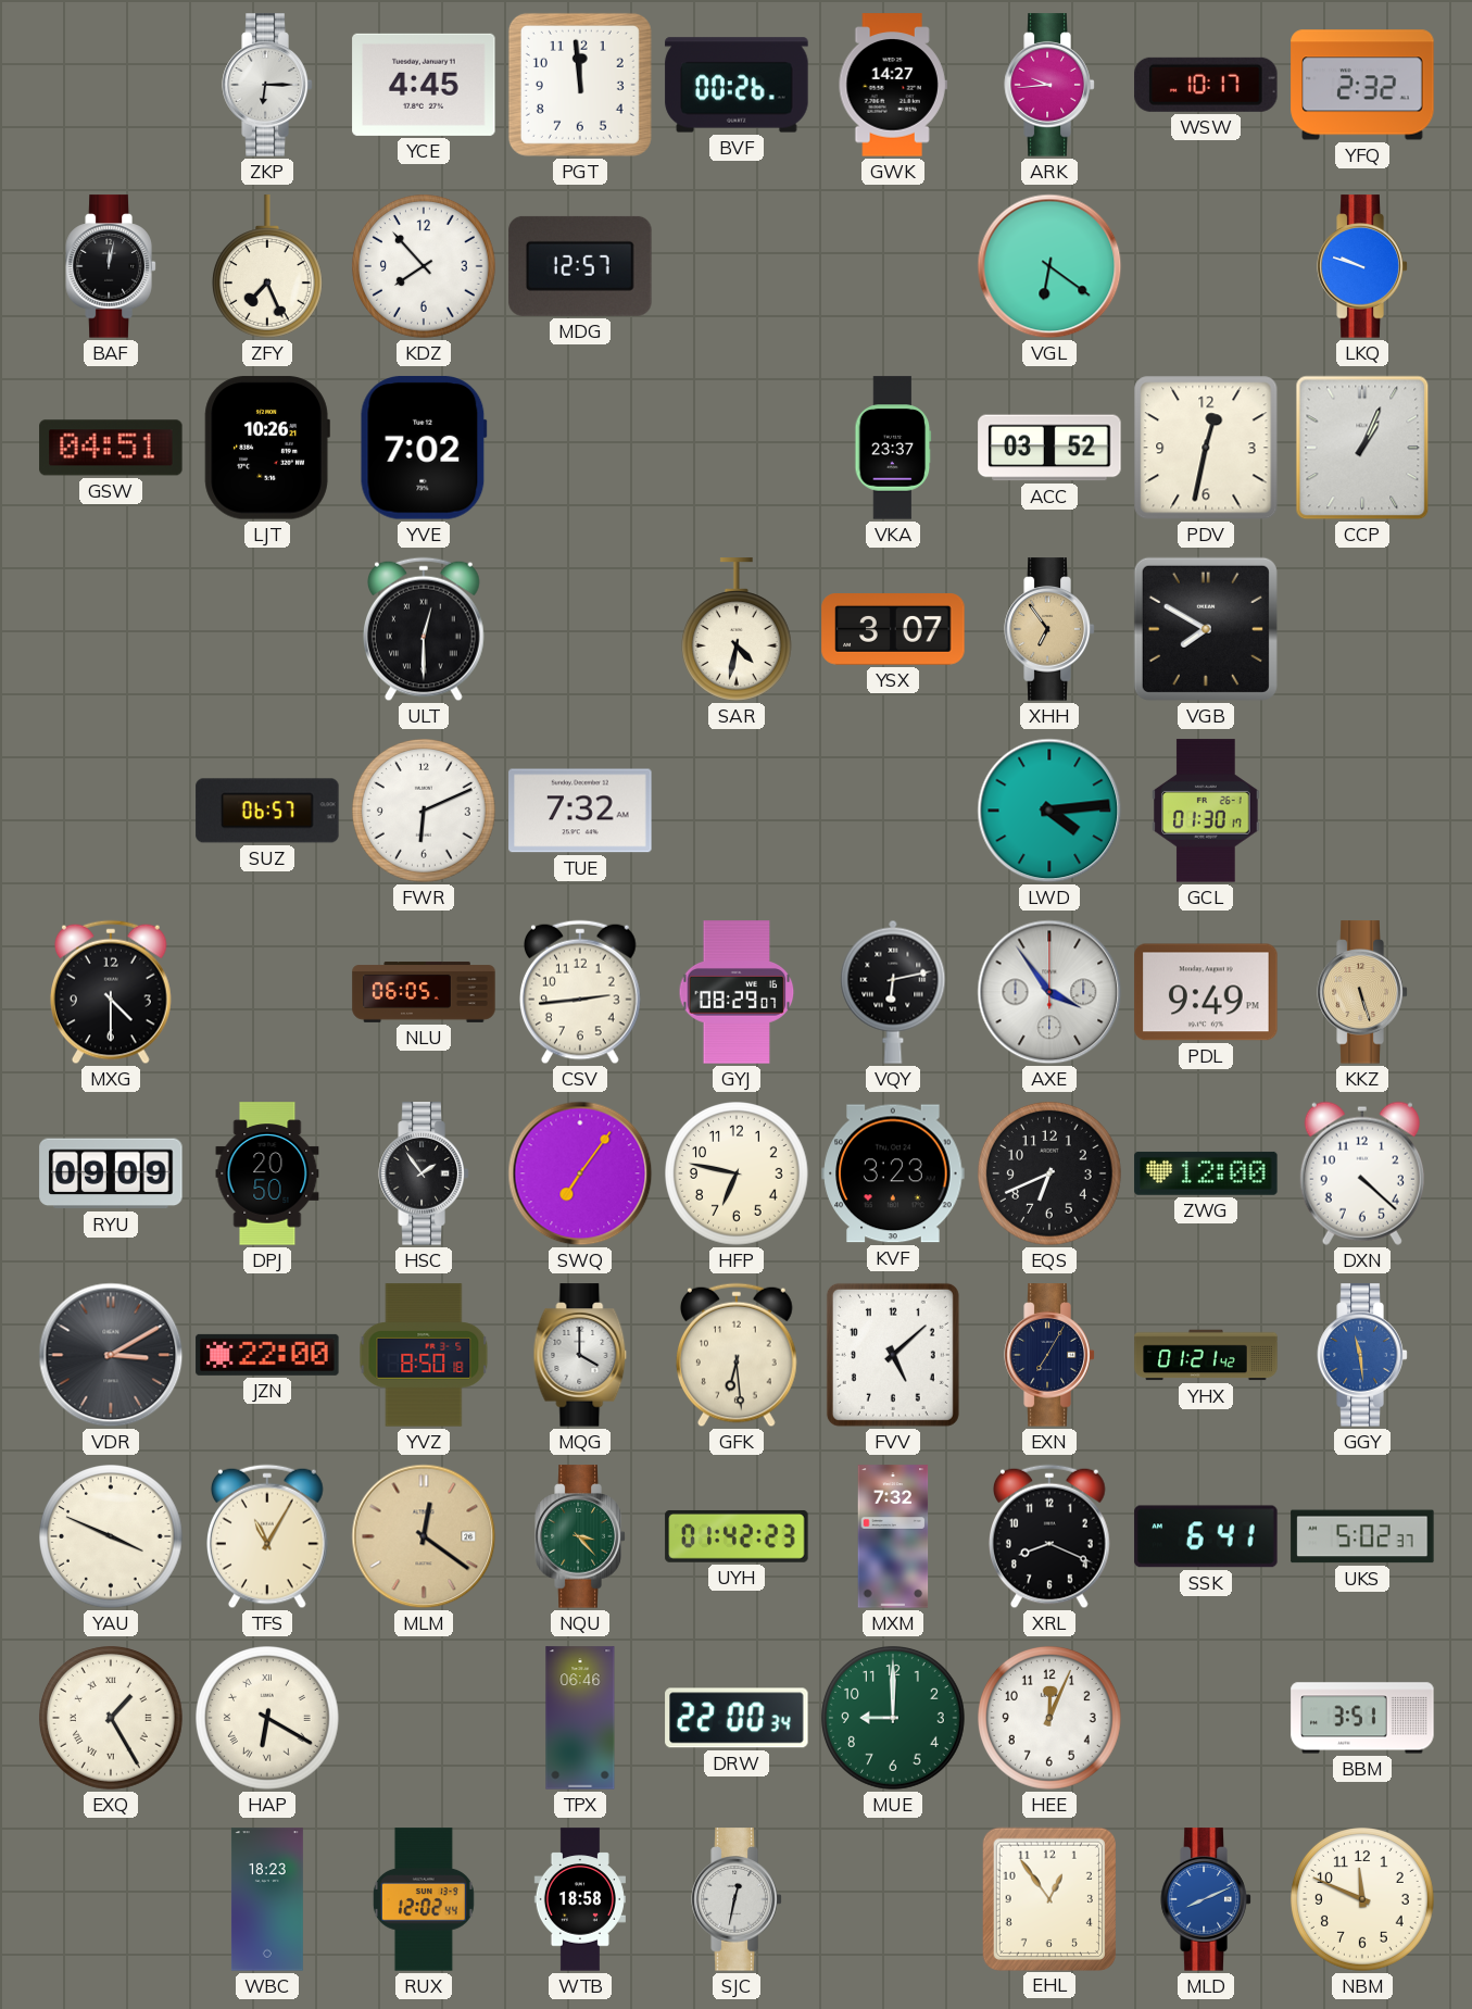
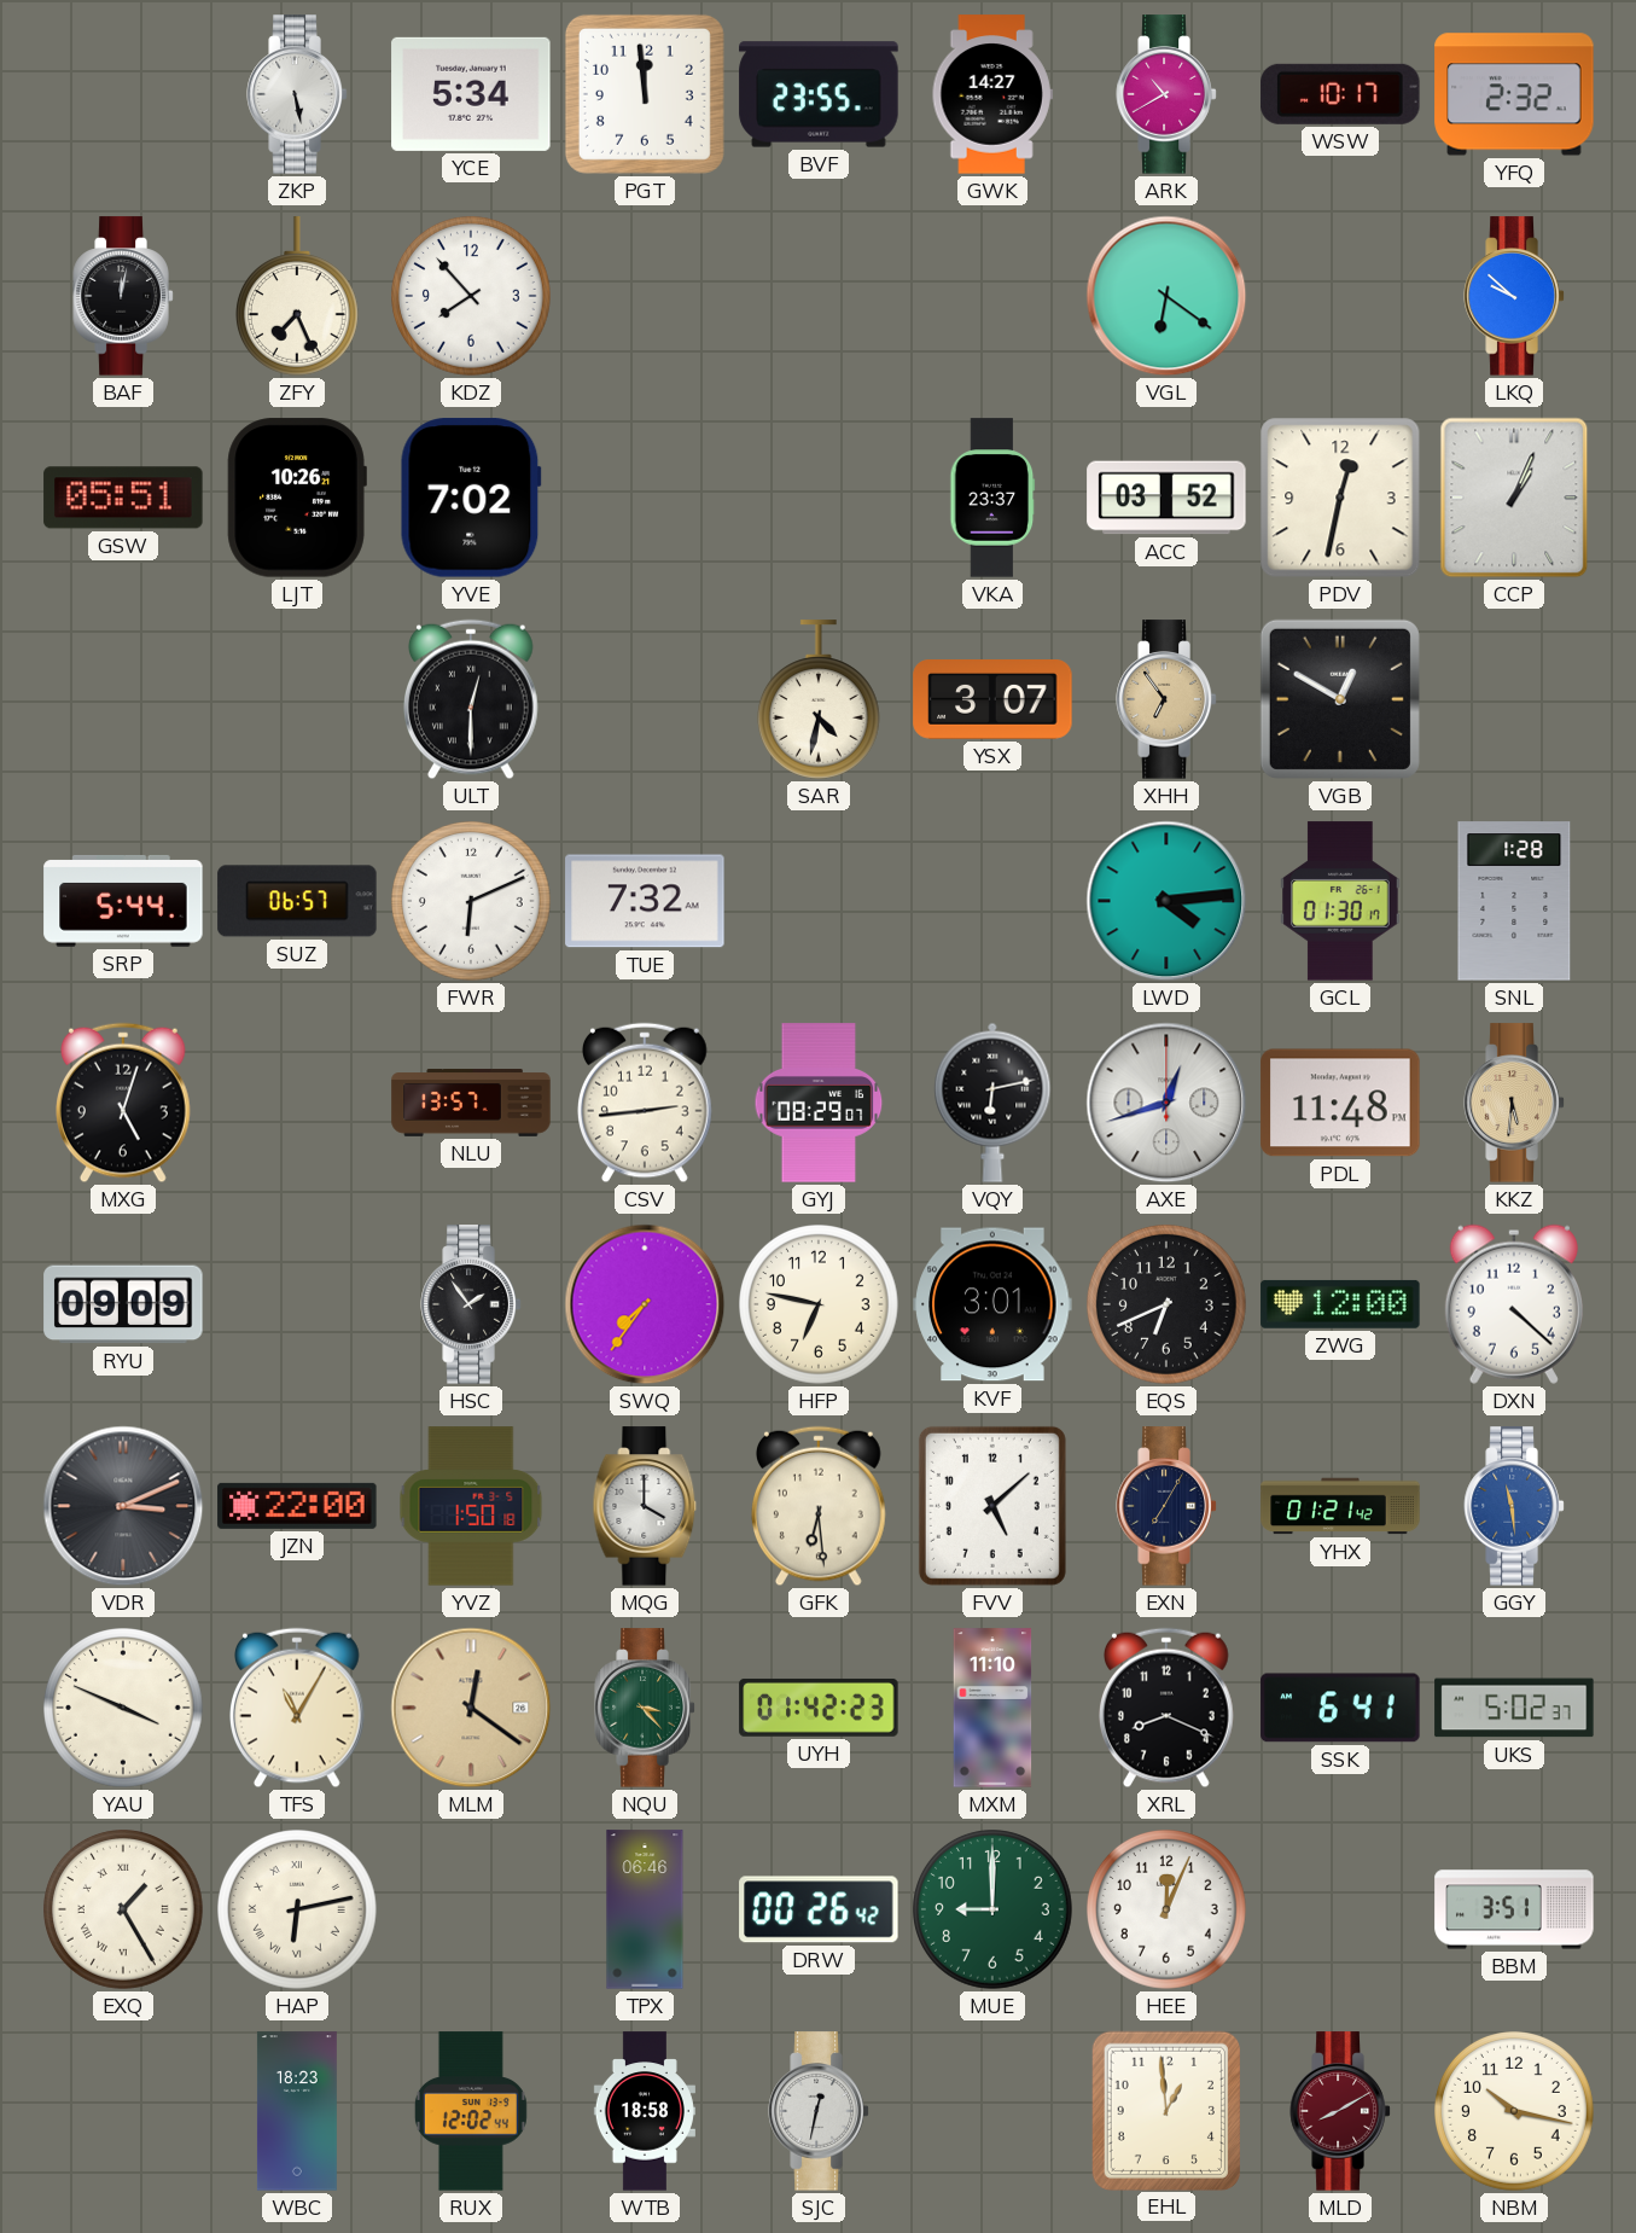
ZKP: 6:15 -> 5:28 (297, 94)
YCE: 4:45 -> 5:34 (471, 94)
BVF: 00:26 -> 23:55 (819, 94)
ARK: 9:44 -> 10:40 (1166, 94)
MDG: 12:57 -> none (580, 266)
LKQ: 9:48 -> 9:52 (1514, 296)
GSW: 04:51 -> 05:51 (123, 498)
VGB: 7:50 -> 12:50 (1340, 699)
SRP: none -> 5:44 (123, 901)
SNL: none -> 1:28 (1514, 901)
MXG: 4:30 -> 5:03 (124, 1103)
NLU: 06:05 -> 13:57 (471, 1103)
AXE: 3:54 -> 12:42 (1166, 1103)
PDL: 9:49 -> 11:48 (1340, 1103)
KKZ: 5:27 -> 5:31 (1514, 1103)
DPJ: 20:50 -> none (267, 1173)
SWQ: 7:06 -> 7:36 (645, 1304)
KVF: 3:23 -> 3:01 (992, 1304)
VDR: 3:10 -> 3:11 (123, 1506)
YVZ: 8:50 -> 1:50 (471, 1506)
MXM: 7:32 -> 11:10 (992, 1708)
HAP: 6:20 -> 6:13 (298, 1911)
DRW: 22:00 -> 00:26 (819, 1909)
EHL: 12:54 -> 12:59 (1166, 2110)
MLD: 8:11 -> 8:10 (1340, 2111)
MLD dial: blue -> burgundy (1340, 2111)
NBM: 11:49 -> 10:17 (1515, 2112)
